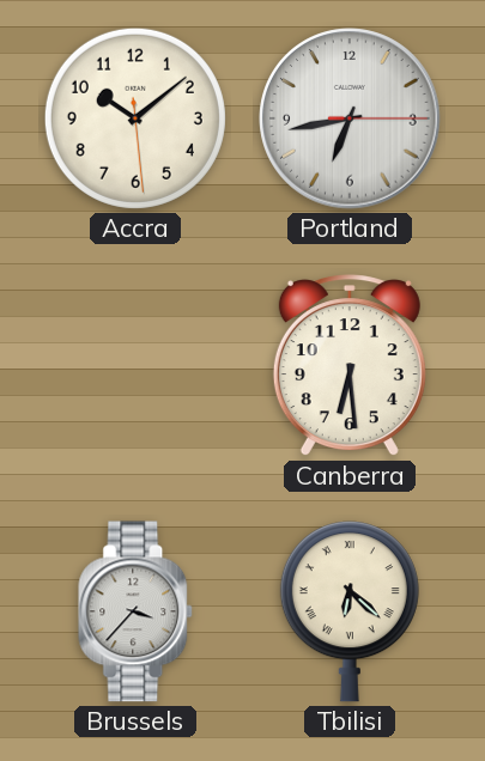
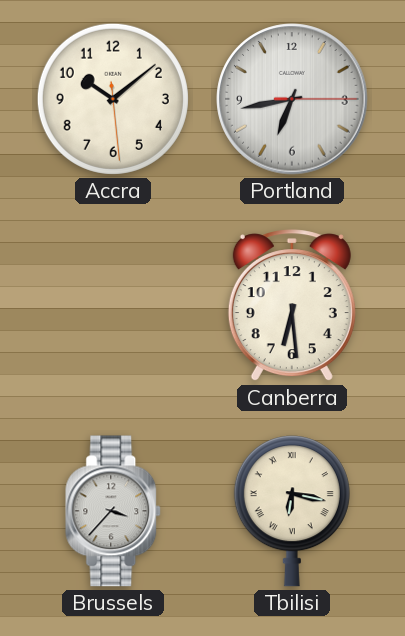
Tbilisi: 6:22 -> 6:17 (292, 511)
